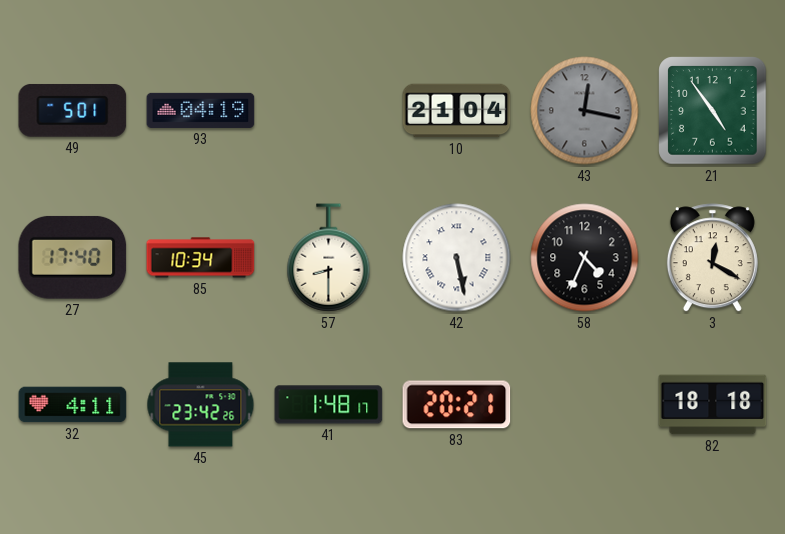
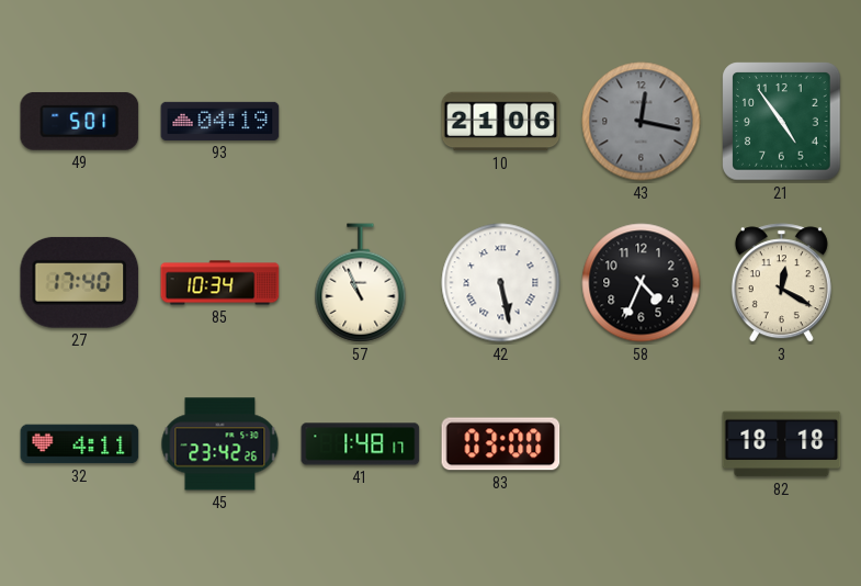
10: 21:04 -> 21:06 (501, 122)
57: 8:30 -> 10:56 (361, 283)
83: 20:21 -> 03:00 (501, 444)
